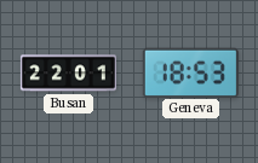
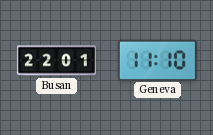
Geneva: 18:53 -> 11:10 (157, 60)
